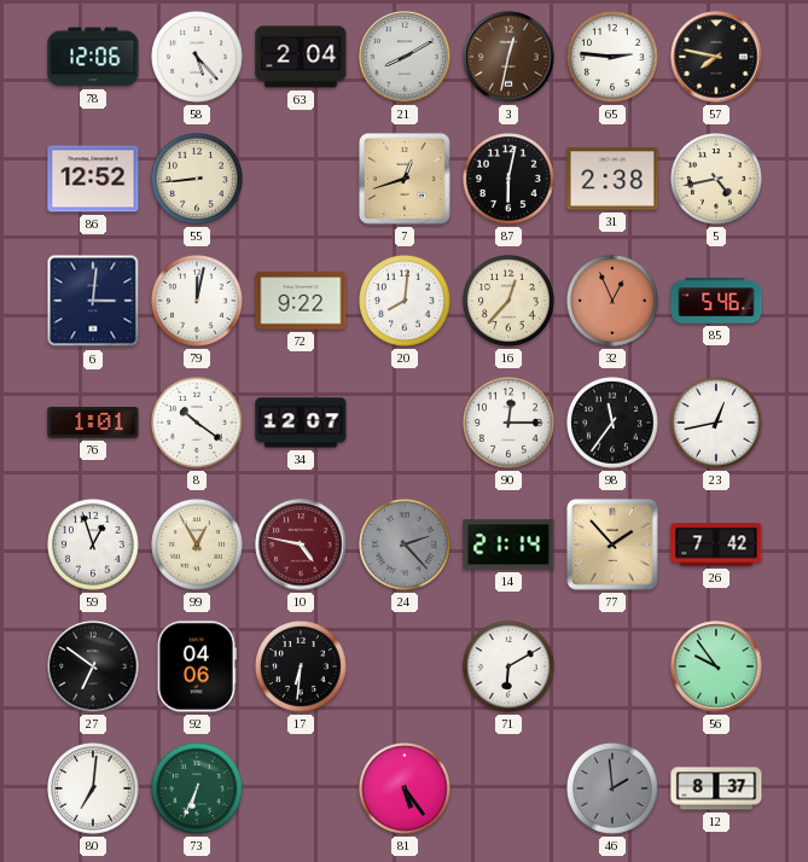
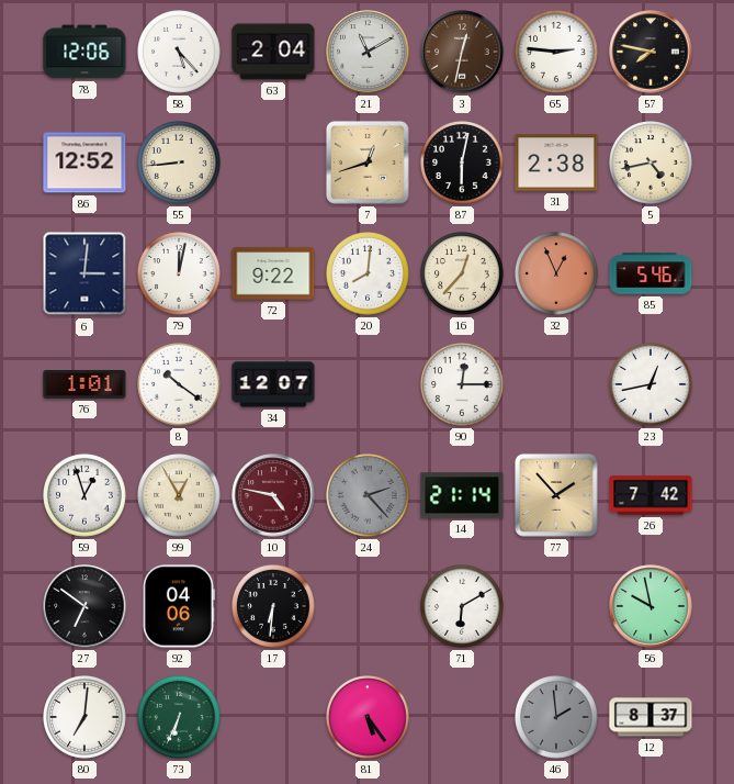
21: 8:10 -> 11:10 (368, 52)
98: 11:36 -> none (614, 424)
56: 9:54 -> 9:58 (651, 606)
